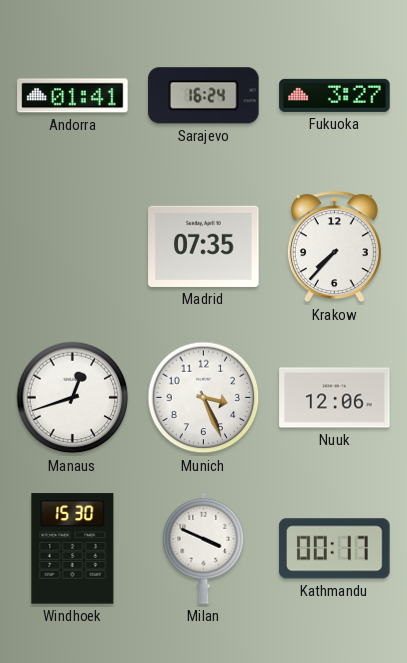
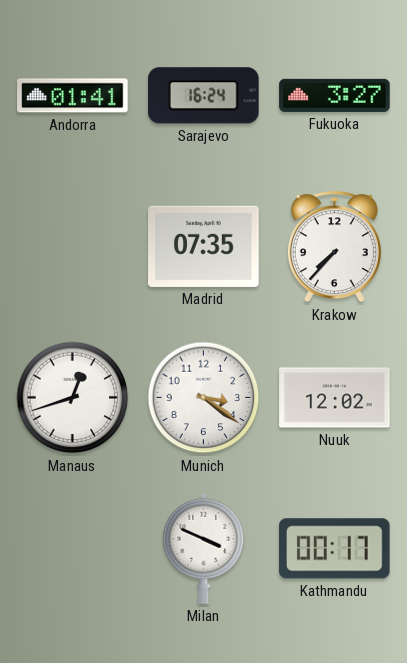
Munich: 3:26 -> 3:21 (204, 398)
Nuuk: 12:06 -> 12:02 (335, 398)
Windhoek: 15:30 -> none (73, 549)
